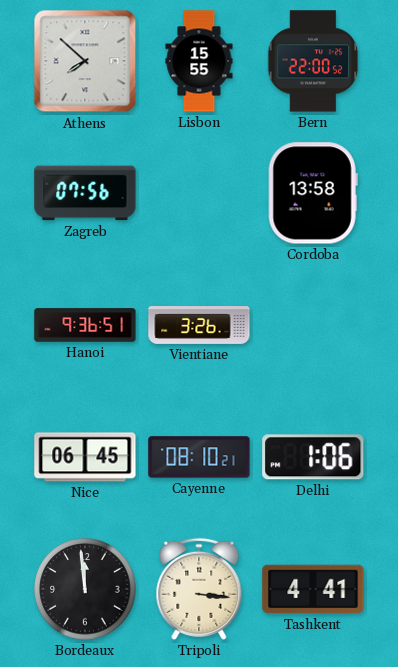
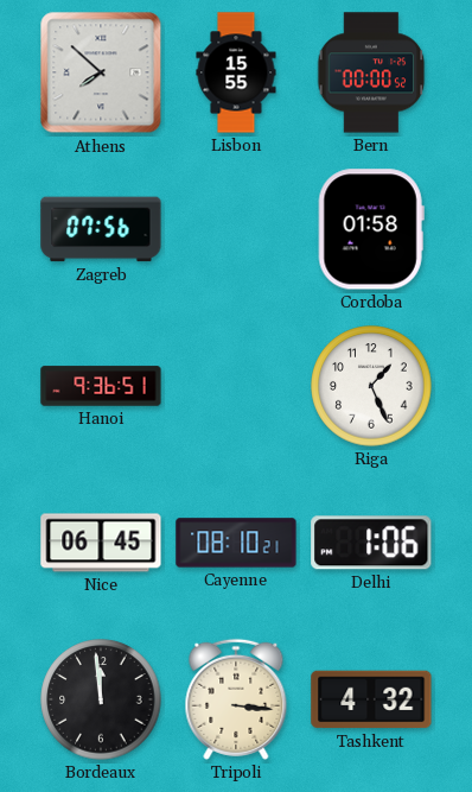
Bern: 22:00 -> 00:00 (371, 72)
Cordoba: 13:58 -> 01:58 (371, 229)
Vientiane: 3:26 -> none (199, 326)
Riga: none -> 1:26 (371, 386)
Tashkent: 4:41 -> 4:32 (371, 699)
